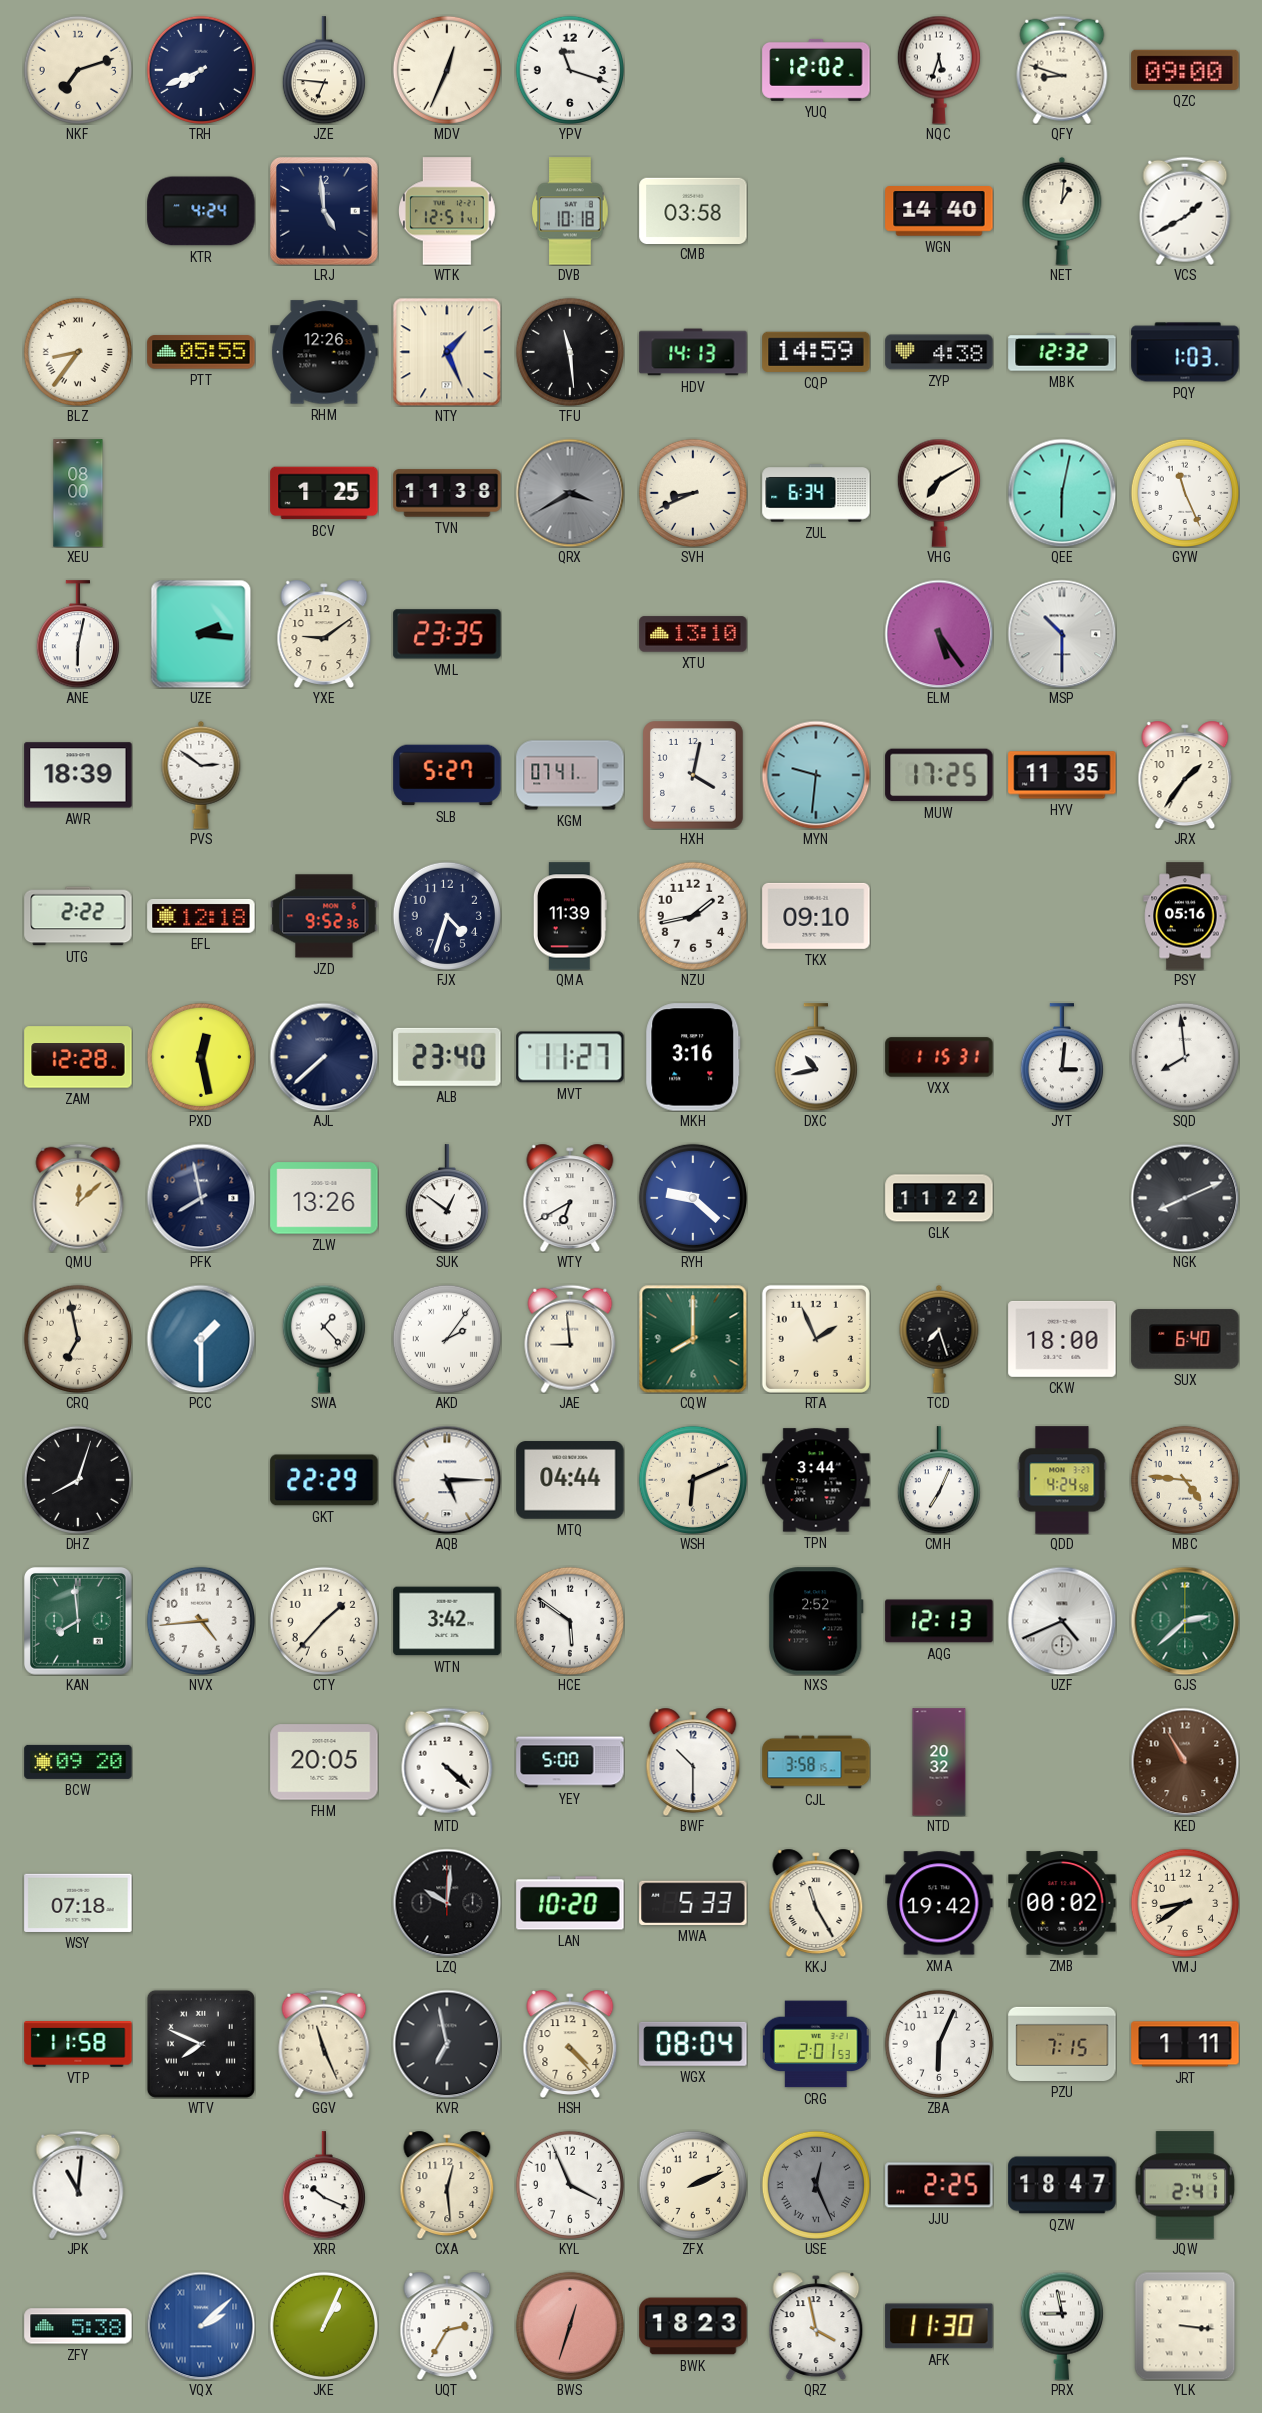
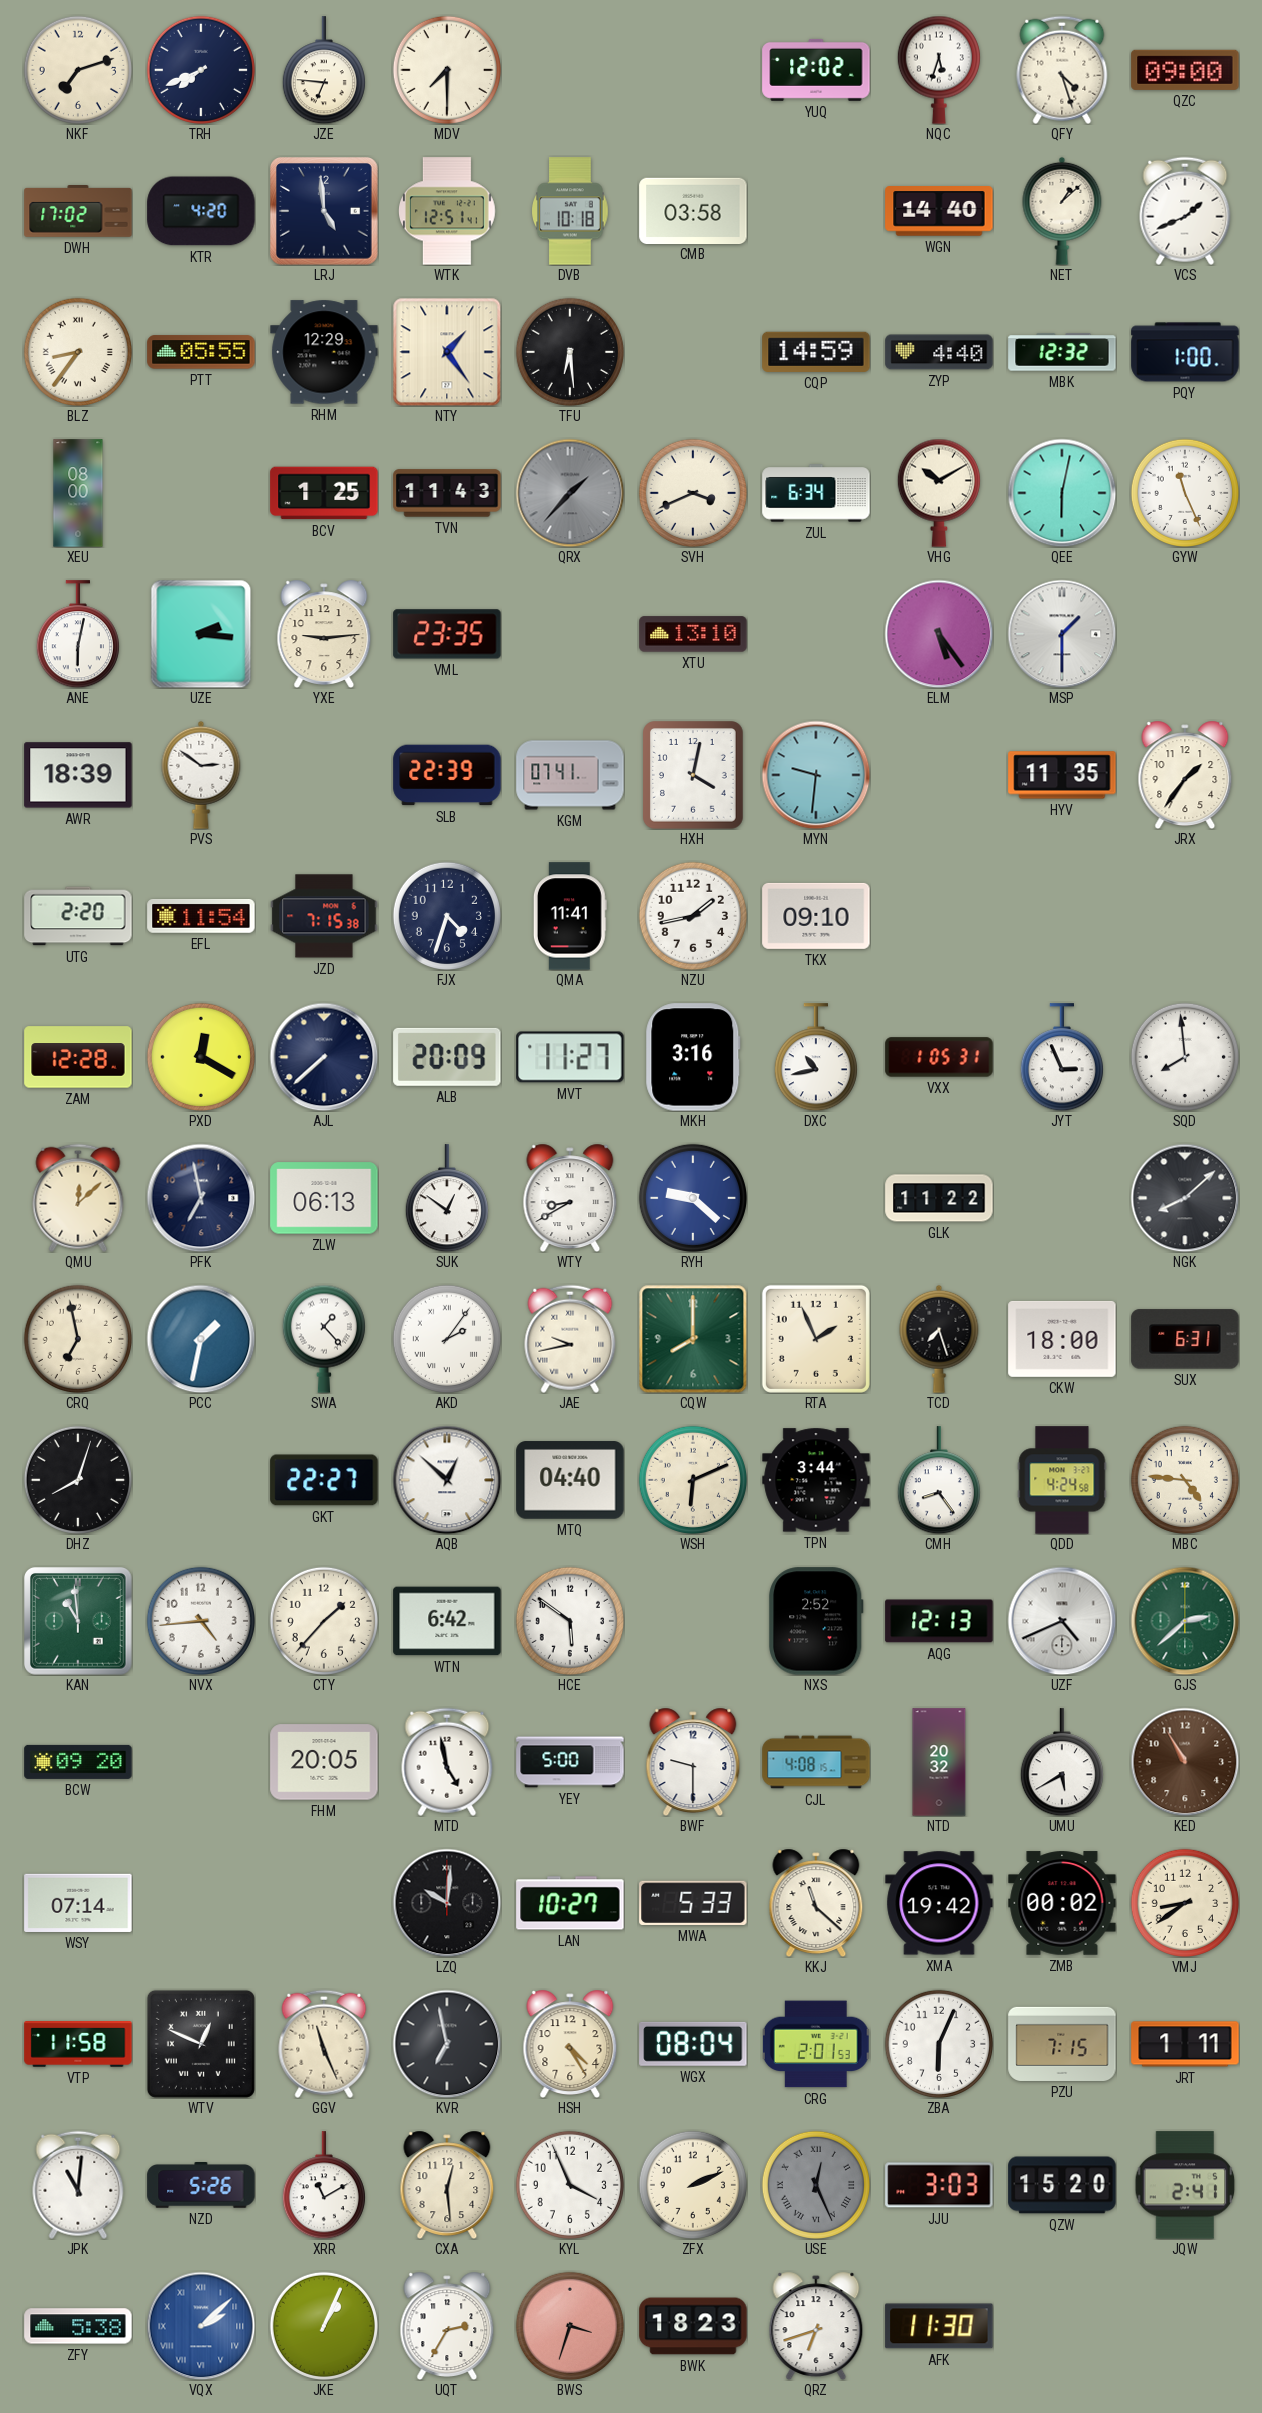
MDV: 12:34 -> 7:30 (447, 70)
YPV: 11:18 -> none (570, 70)
QFY: 8:48 -> 4:27 (1062, 70)
DWH: none -> 17:02 (78, 212)
KTR: 4:24 -> 4:20 (201, 211)
NET: 1:01 -> 1:08 (1062, 211)
VCS: 1:40 -> 1:41 (1185, 211)
RHM: 12:26 -> 12:29 (324, 352)
NTY: 1:26 -> 1:24 (447, 352)
TFU: 11:29 -> 6:29 (570, 352)
HDV: 14:13 -> none (693, 352)
ZYP: 4:38 -> 4:40 (939, 352)
PQY: 1:03 -> 1:00 (1185, 352)
TVN: 11:38 -> 11:43 (447, 493)
QRX: 3:40 -> 1:37 (570, 493)
SVH: 8:41 -> 3:41 (693, 493)
VHG: 7:10 -> 10:10 (939, 493)
YXE: 9:09 -> 9:14 (324, 633)
MSP: 10:30 -> 1:30 (1062, 634)
SLB: 5:27 -> 22:39 (447, 775)
MUW: 17:25 -> none (939, 775)
UTG: 2:22 -> 2:20 (78, 916)
EFL: 12:18 -> 11:54 (201, 917)
JZD: 9:52 -> 7:15 (324, 916)
QMA: 11:39 -> 11:41 (570, 916)
PSY: 05:16 -> none (1185, 916)
PXD: 12:28 -> 12:20 (201, 1057)
ALB: 23:40 -> 20:09 (447, 1057)
VXX: 1:15 -> 1:05 (939, 1057)
JYT: 3:01 -> 2:56 (1062, 1057)
PFK: 7:58 -> 6:58 (201, 1198)
ZLW: 13:26 -> 06:13 (324, 1198)
WTY: 6:40 -> 8:40 (570, 1197)
NGK: 8:11 -> 8:08 (1185, 1198)
PCC: 1:30 -> 1:32 (201, 1339)
JAE: 8:59 -> 9:43 (570, 1339)
SUX: 6:40 -> 6:31 (1185, 1339)
GKT: 22:29 -> 22:27 (324, 1480)
AQB: 5:15 -> 12:52 (447, 1480)
MTQ: 04:44 -> 04:40 (570, 1480)
CMH: 7:04 -> 8:24 (939, 1480)
KAN: 7:59 -> 10:59 (79, 1622)
WTN: 3:42 -> 6:42 (447, 1621)
MTD: 4:22 -> 4:58 (447, 1762)
BWF: 10:30 -> 9:30 (693, 1761)
CJL: 3:58 -> 4:08 (816, 1762)
UMU: none -> 5:40 (1062, 1762)
WSY: 07:18 -> 07:14 (78, 1903)
LAN: 10:20 -> 10:27 (570, 1903)
KKJ: 11:25 -> 11:22 (816, 1902)
WTV: 7:49 -> 12:49 (201, 2044)
HSH: 4:23 -> 4:25 (570, 2043)
NZD: none -> 5:26 (201, 2185)
XRR: 10:19 -> 11:10 (324, 2185)
JJU: 2:25 -> 3:03 (939, 2185)
QZW: 18:47 -> 15:20 (1062, 2185)
BWS: 12:33 -> 3:33 (570, 2326)
QRZ: 3:58 -> 6:42 (816, 2325)
PRX: 8:58 -> none (1062, 2326)
YLK: 3:16 -> none (1185, 2326)
